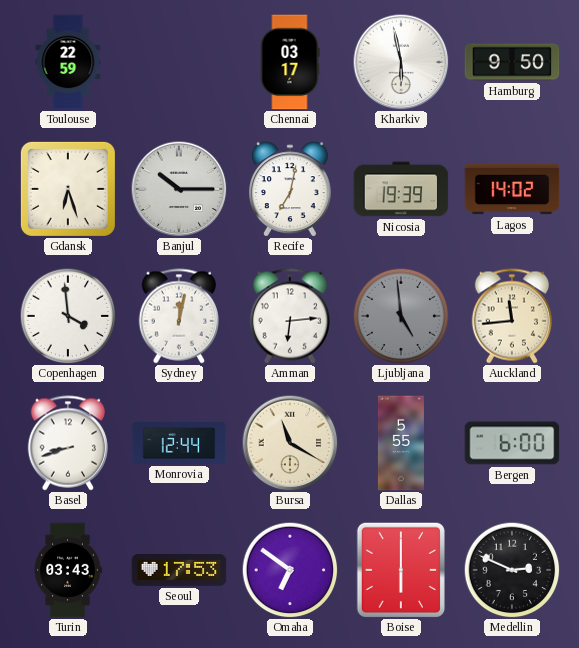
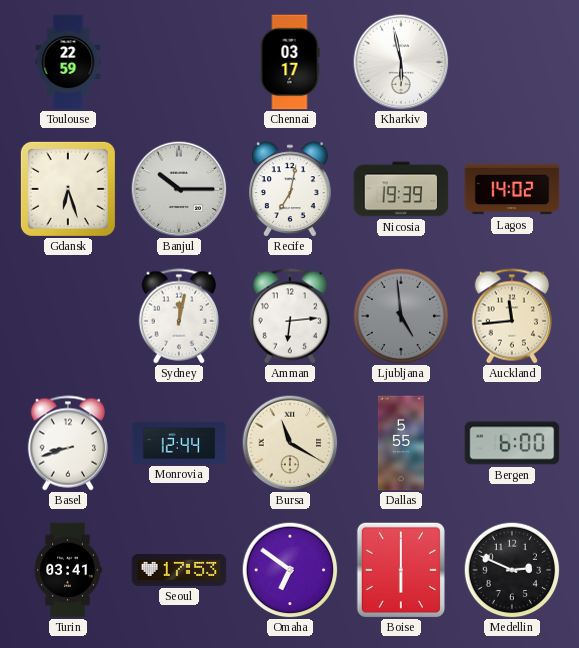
Hamburg: 9:50 -> none (512, 62)
Copenhagen: 3:59 -> none (68, 316)
Turin: 03:43 -> 03:41 (68, 570)
